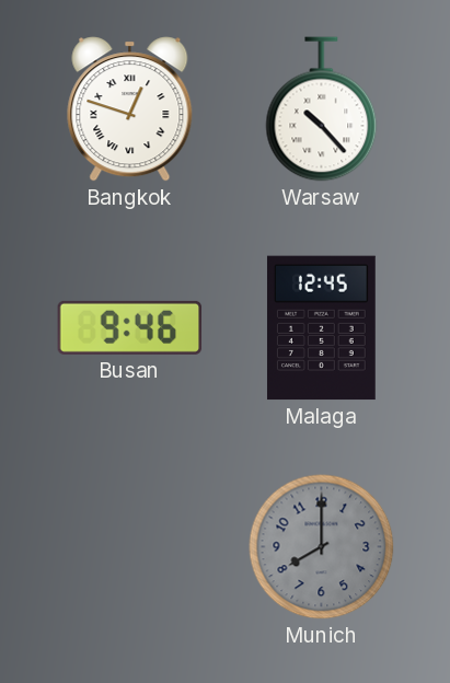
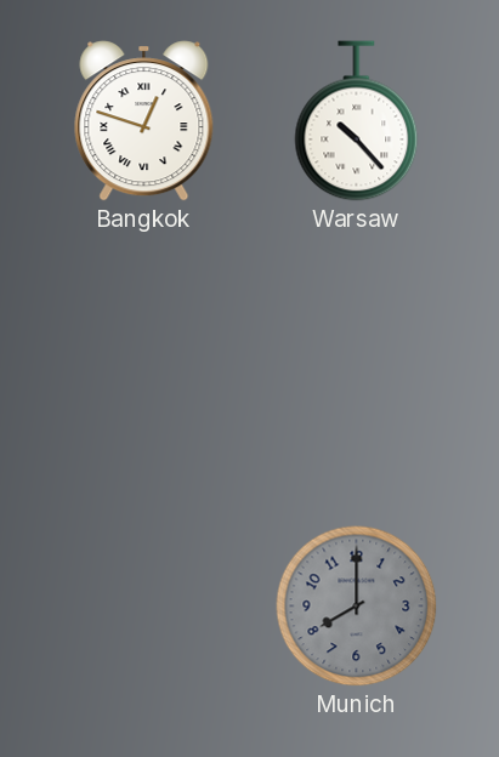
Busan: 9:46 -> none (130, 327)
Malaga: 12:45 -> none (321, 328)
